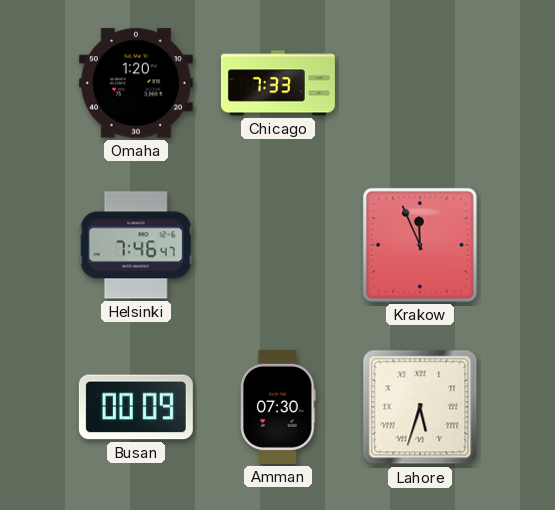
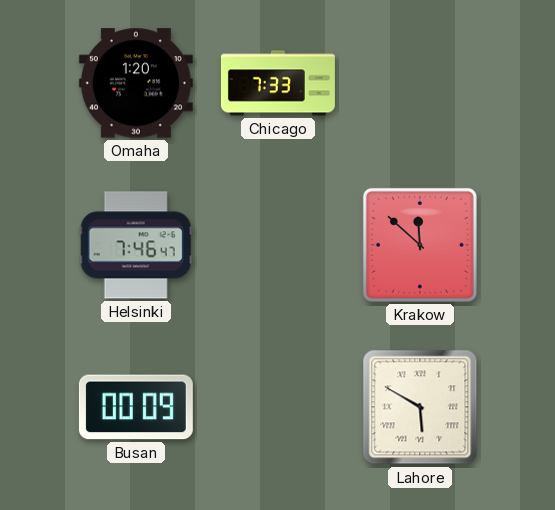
Krakow: 11:56 -> 11:52 (420, 245)
Amman: 07:30 -> none (279, 407)
Lahore: 5:33 -> 5:50 (420, 407)
